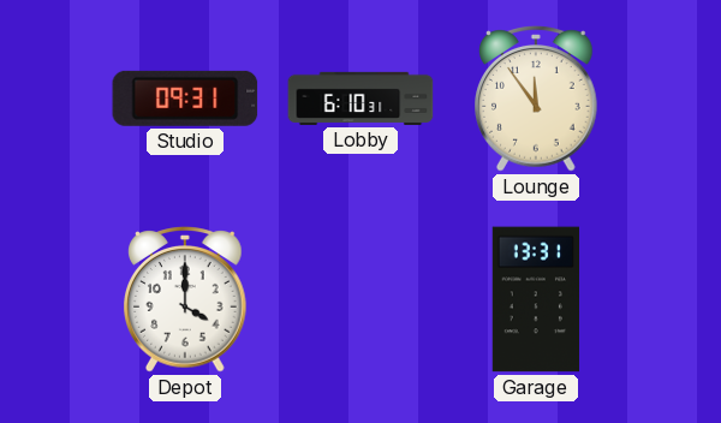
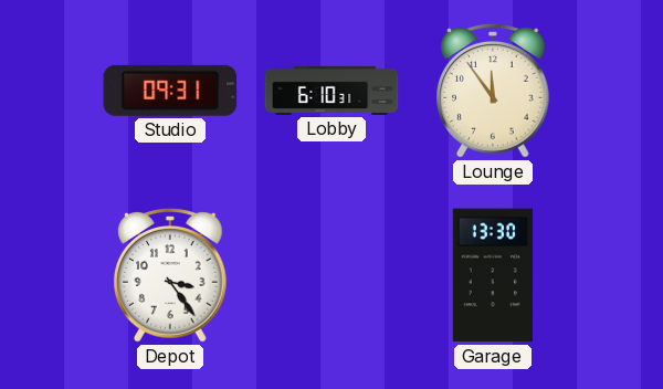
Depot: 4:00 -> 3:24 (171, 275)
Garage: 13:31 -> 13:30 (492, 275)
